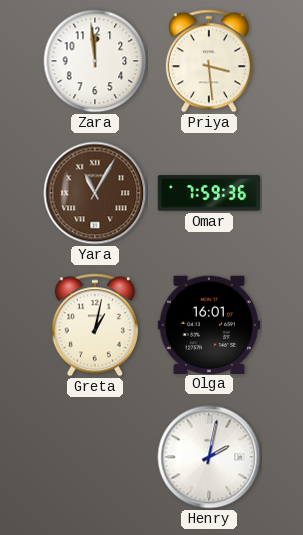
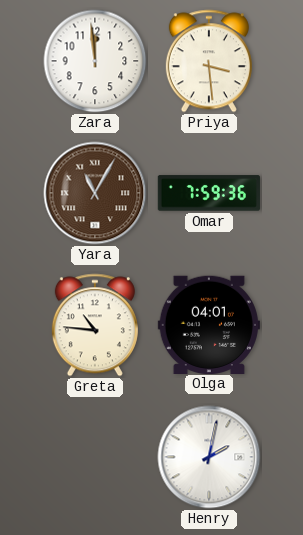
Greta: 1:02 -> 10:46 (95, 325)
Olga: 16:01 -> 04:01 (209, 324)
